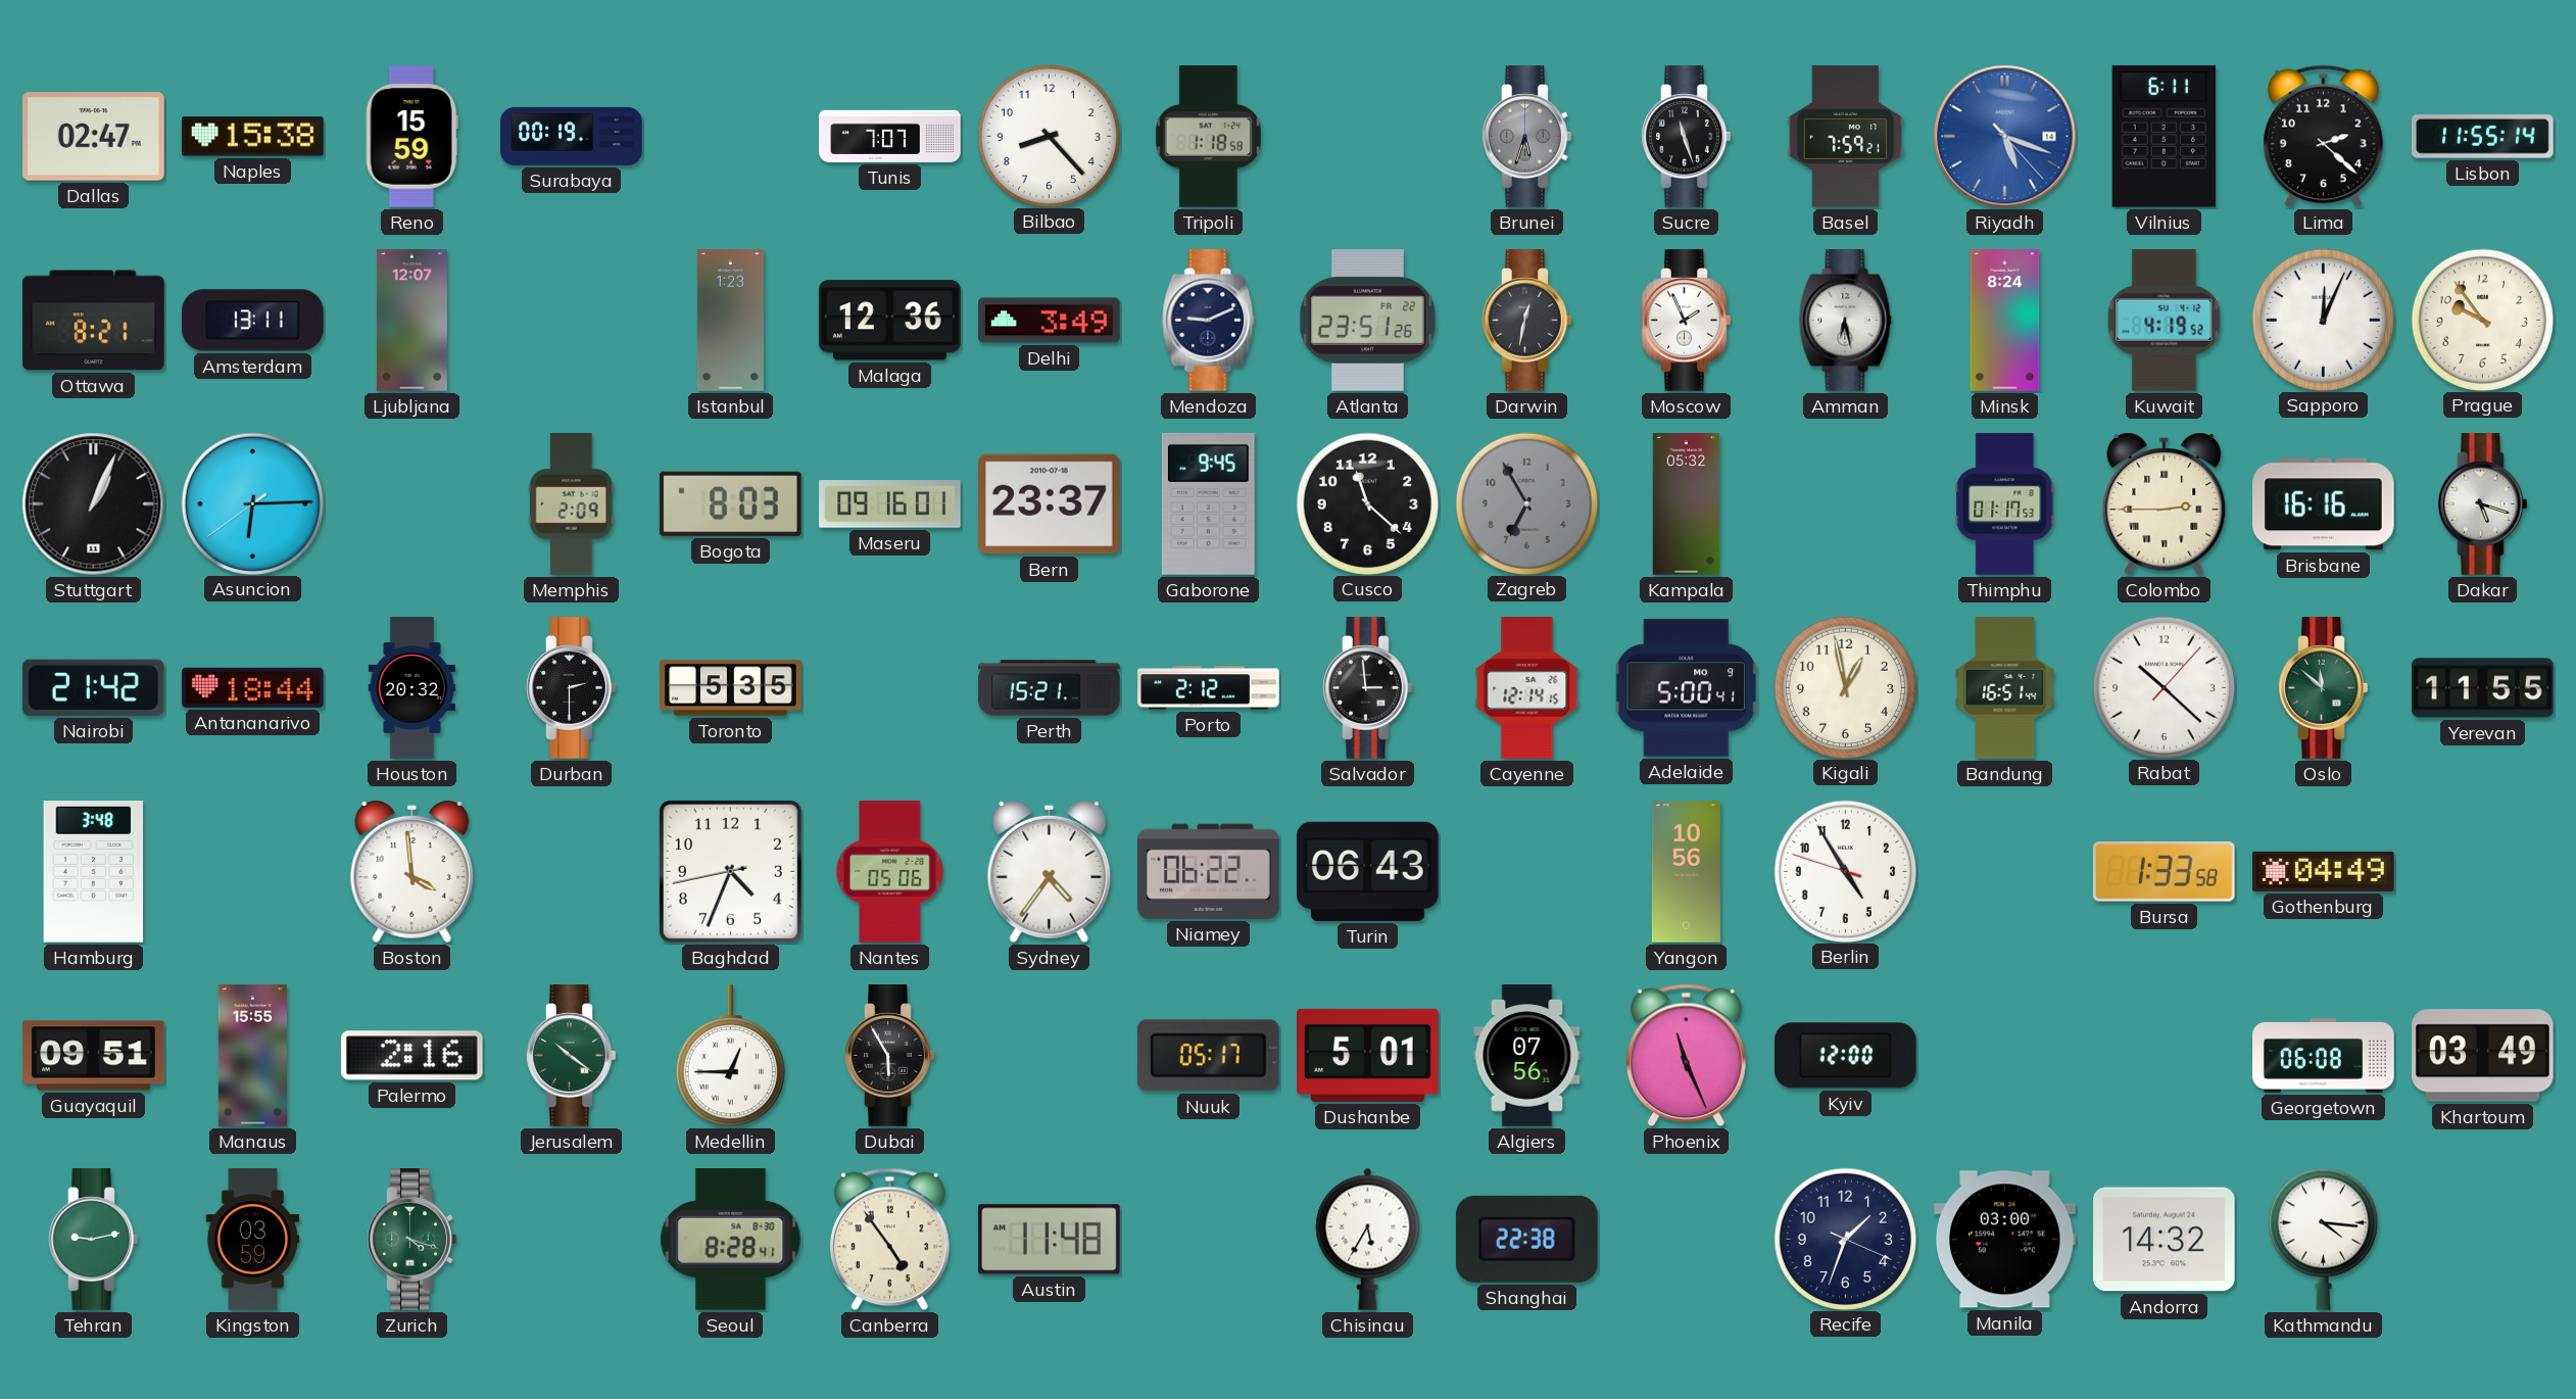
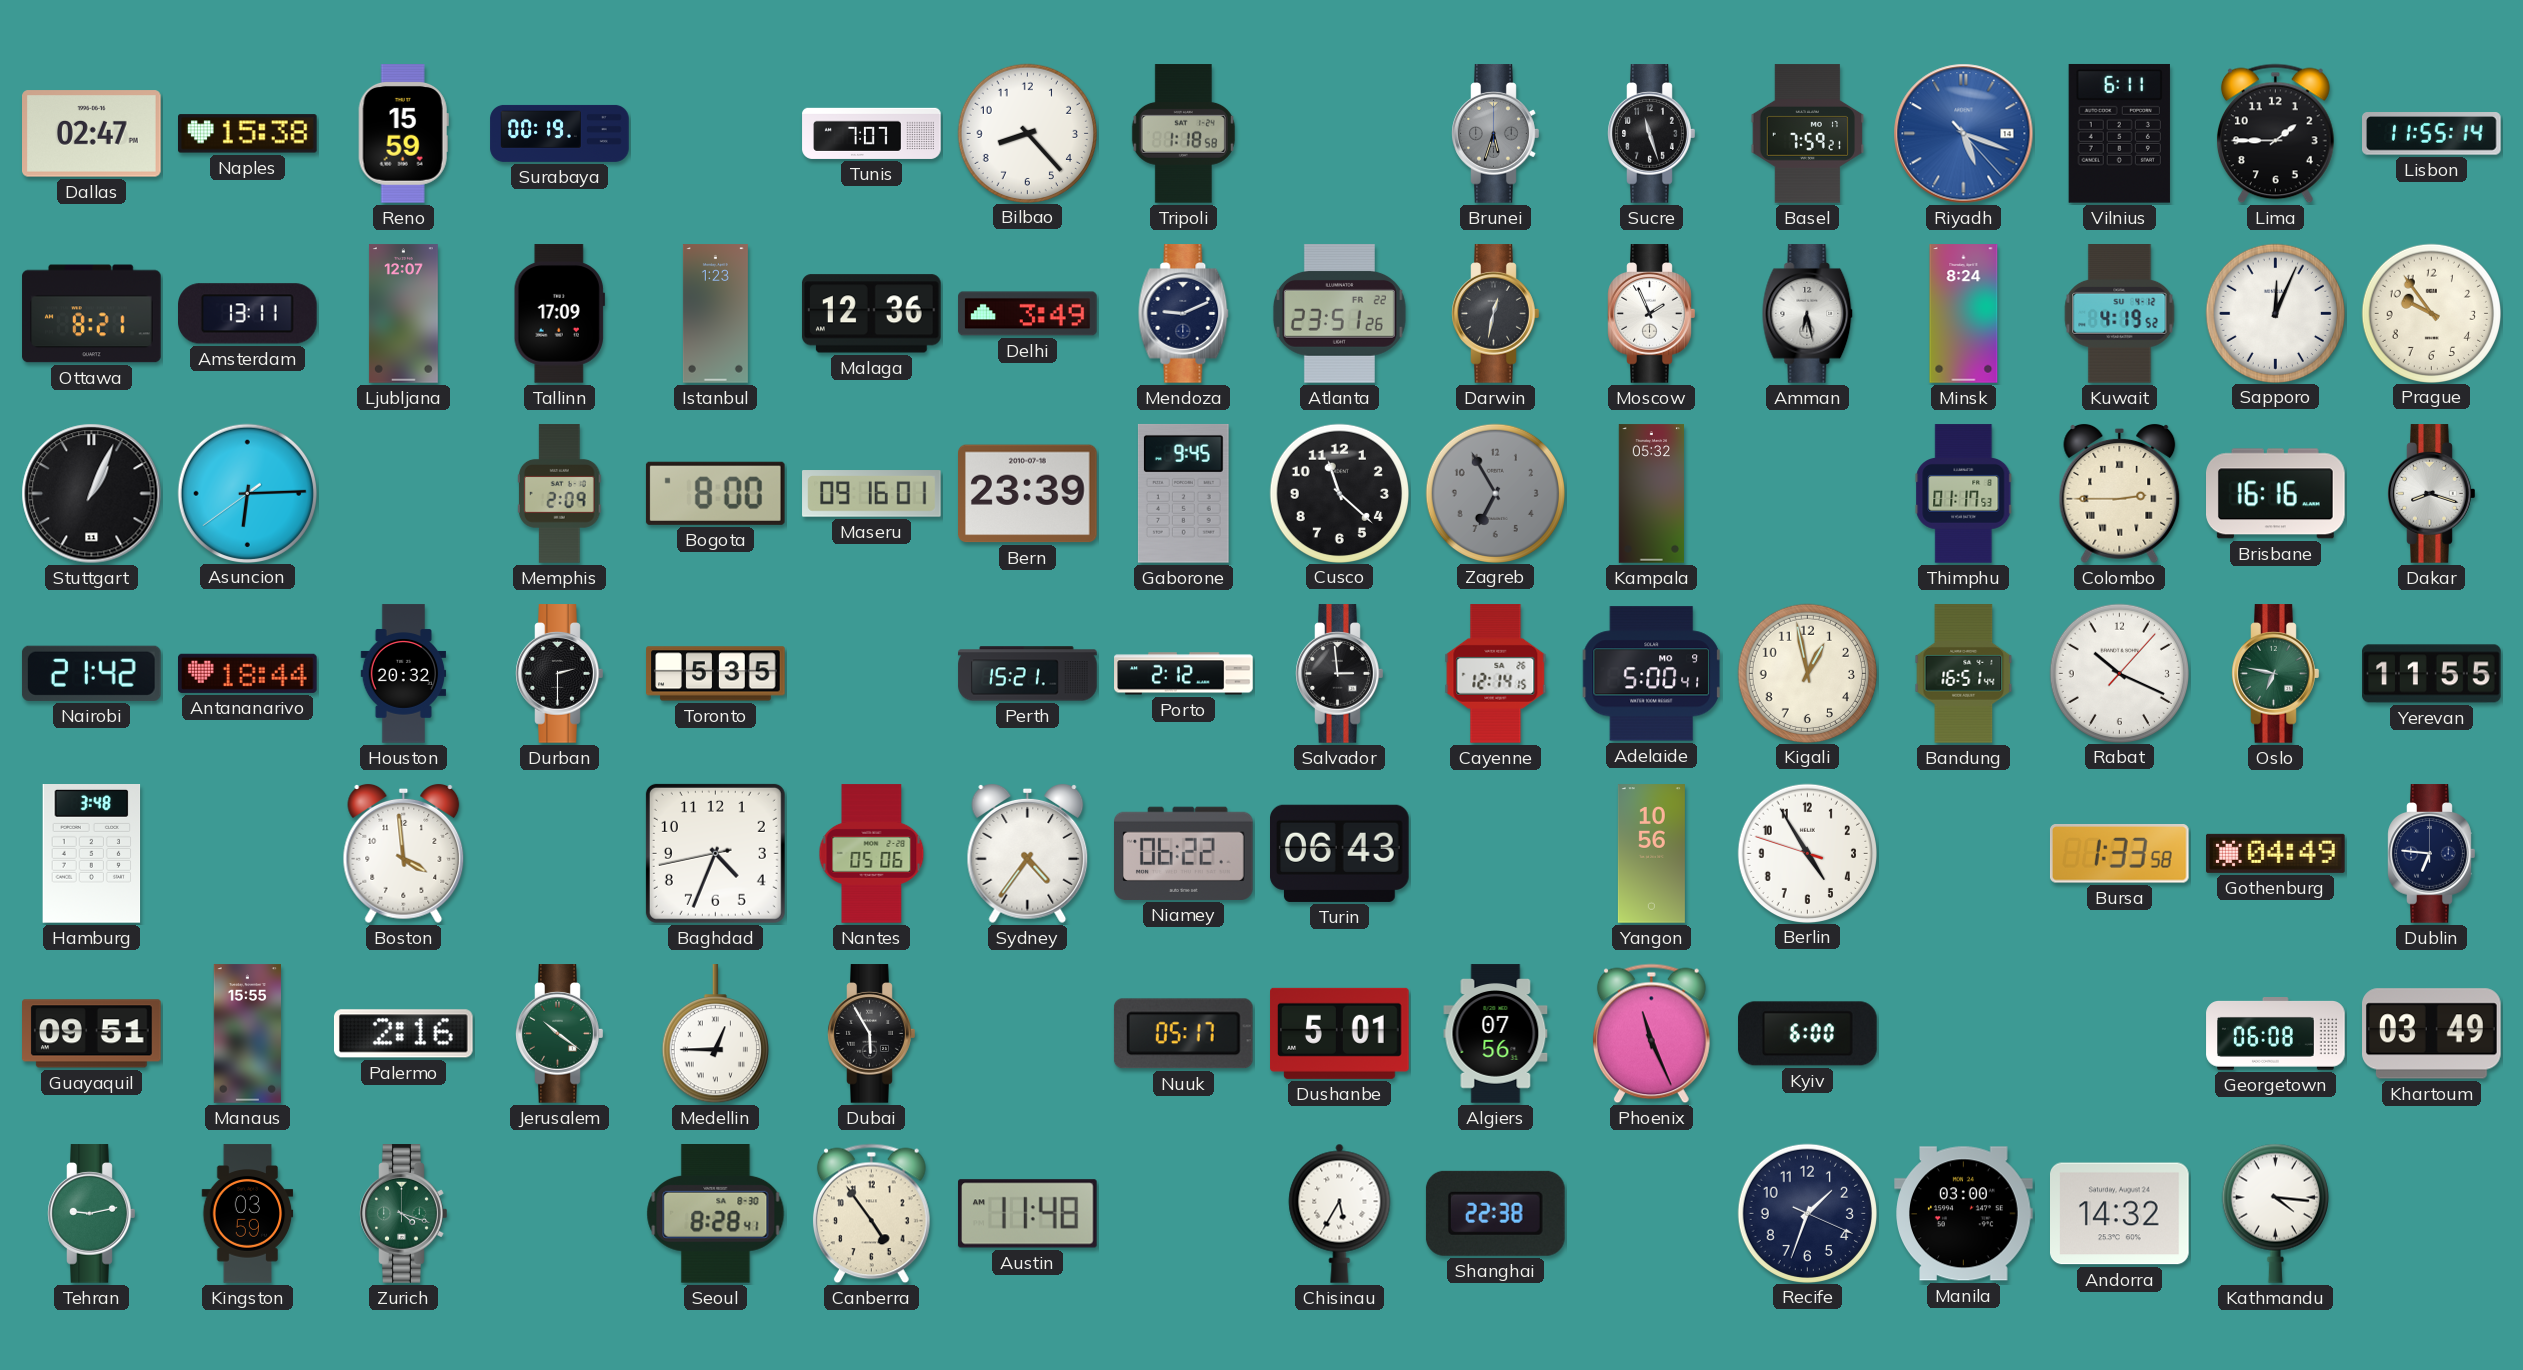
Lima: 2:22 -> 1:45 (2275, 134)
Tallinn: none -> 17:09 (559, 314)
Bogota: 8:03 -> 8:00 (715, 493)
Bern: 23:37 -> 23:39 (1028, 494)
Dakar: 5:18 -> 8:18 (2432, 494)
Rabat: 10:22 -> 10:19 (2119, 673)
Oslo: 11:52 -> 6:47 (2276, 674)
Dublin: none -> 6:46 (2432, 854)
Kyiv: 12:00 -> 6:00 (1808, 1034)
